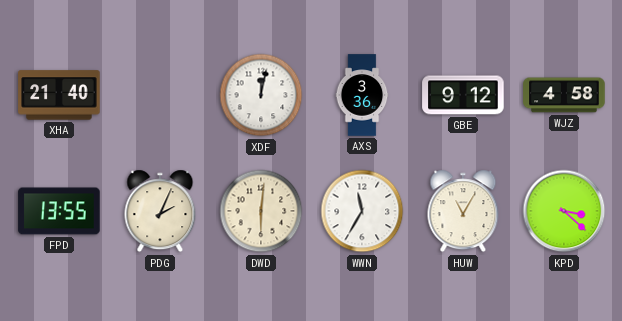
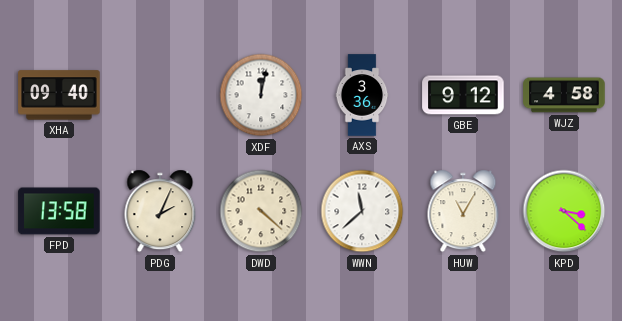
XHA: 21:40 -> 09:40 (59, 95)
FPD: 13:55 -> 13:58 (59, 211)
DWD: 6:01 -> 4:22 (261, 211)
WWN: 11:35 -> 11:38 (362, 211)
